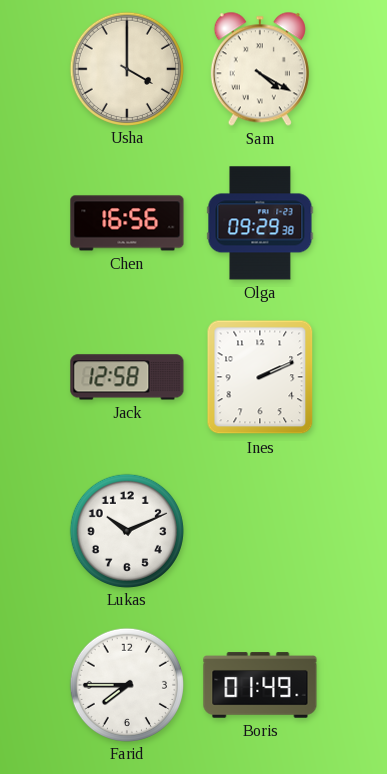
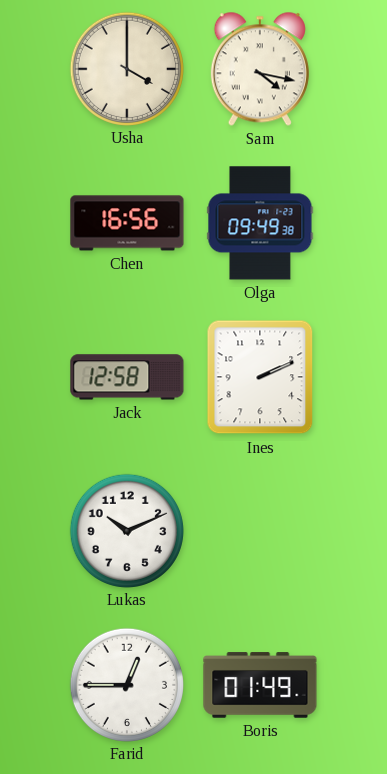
Sam: 4:20 -> 4:17 (260, 69)
Olga: 09:29 -> 09:49 (260, 223)
Farid: 7:45 -> 12:45 (127, 684)
